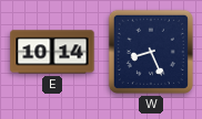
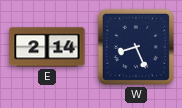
E: 10:14 -> 2:14 (47, 47)
